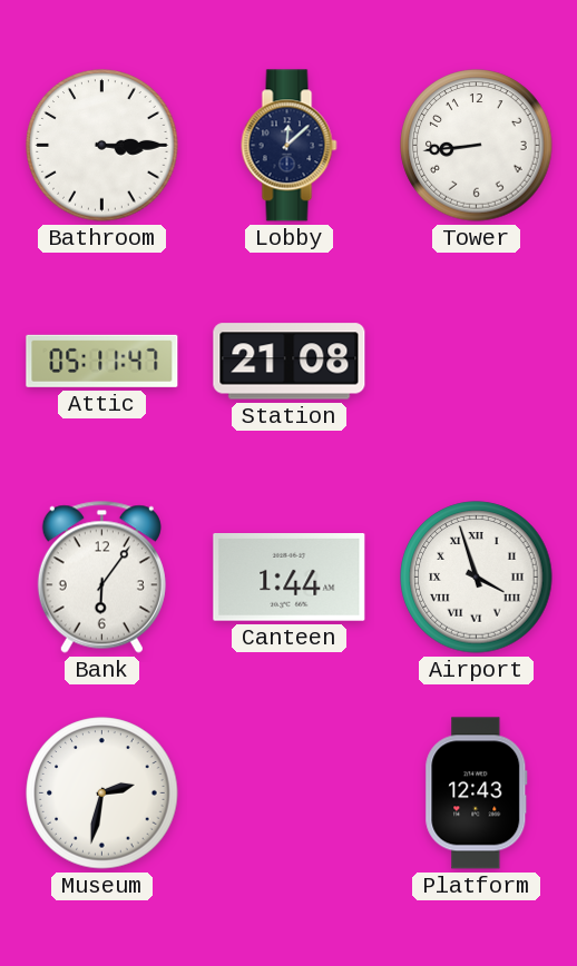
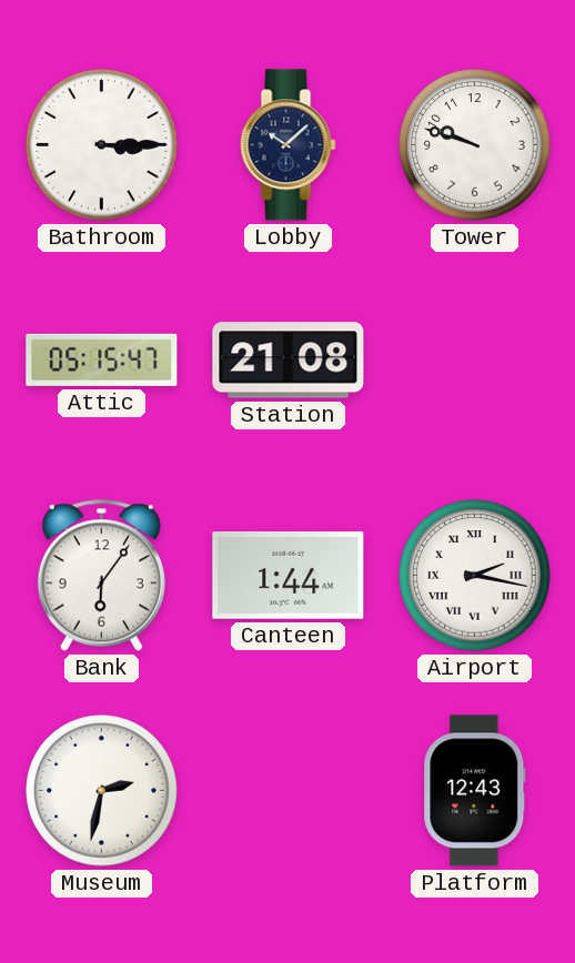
Lobby: 12:08 -> 10:08 (289, 145)
Tower: 8:44 -> 9:48 (475, 145)
Attic: 05:11 -> 05:15 (102, 359)
Airport: 3:57 -> 2:17 (475, 576)
